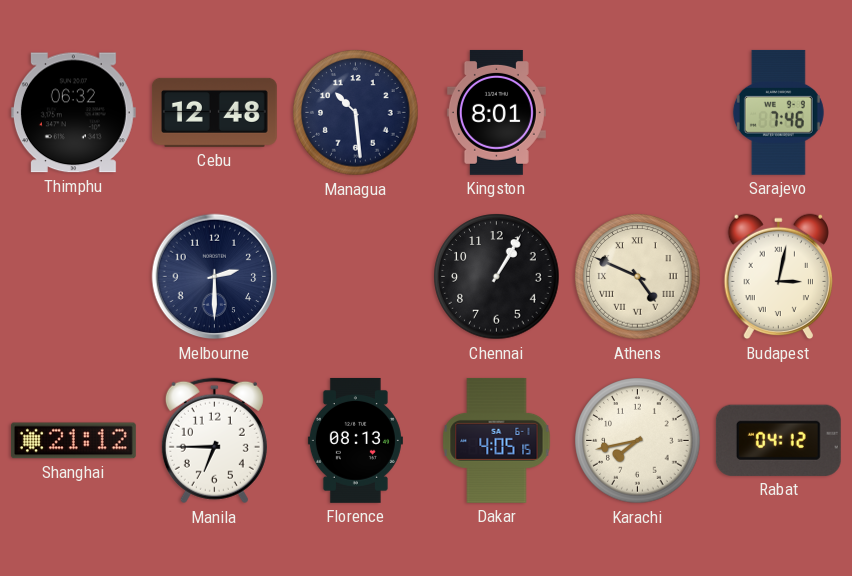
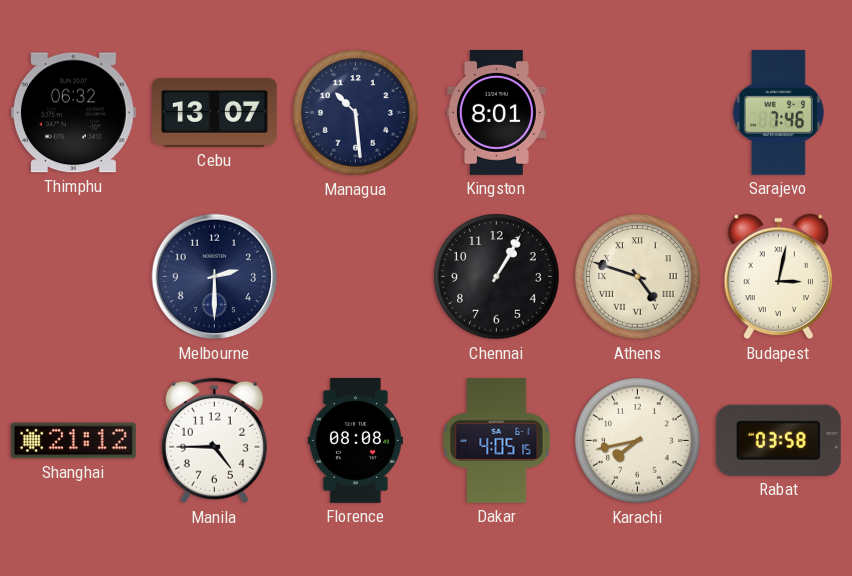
Cebu: 12:48 -> 13:07 (214, 112)
Athens: 4:49 -> 4:48 (638, 277)
Manila: 6:45 -> 4:45 (214, 441)
Florence: 08:13 -> 08:08 (355, 440)
Rabat: 04:12 -> 03:58 (778, 440)
